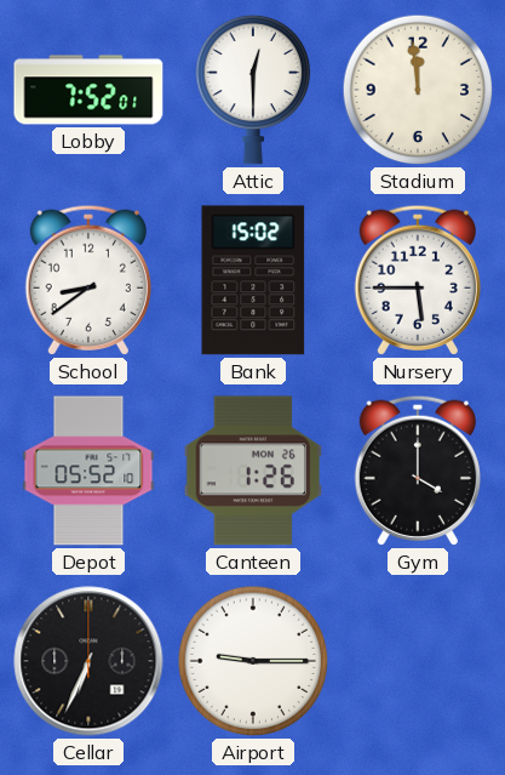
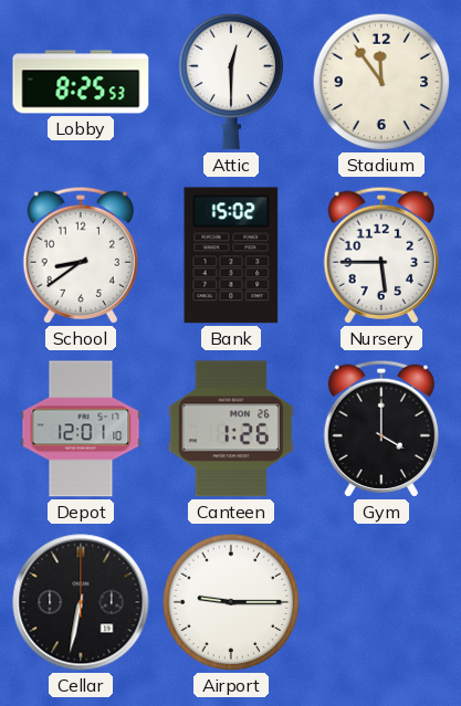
Lobby: 7:52 -> 8:25 (81, 82)
Stadium: 11:59 -> 11:54 (381, 82)
Depot: 05:52 -> 12:01 (81, 429)
Cellar: 6:34 -> 6:32 (81, 602)
